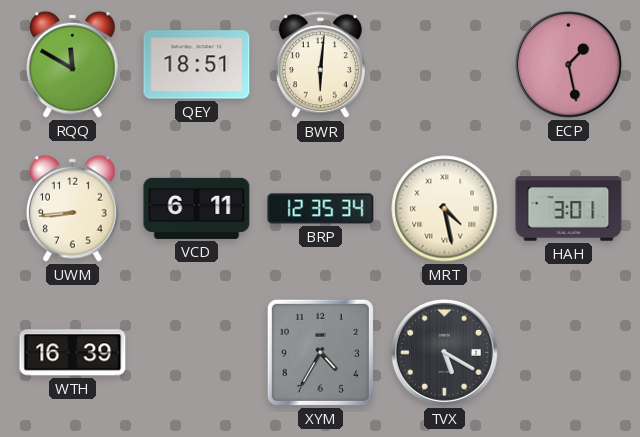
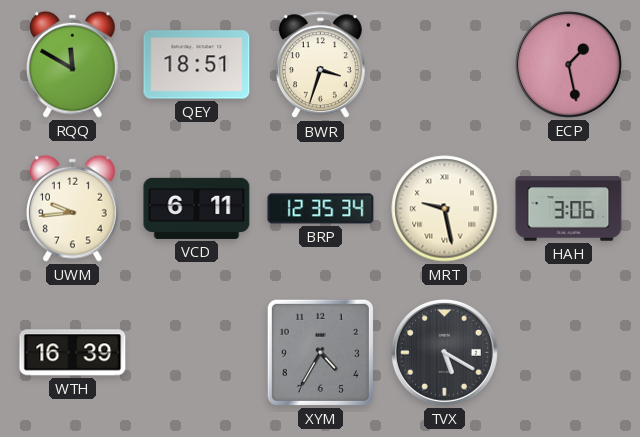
BWR: 6:01 -> 3:33 (320, 65)
UWM: 8:44 -> 9:44 (73, 208)
MRT: 4:28 -> 9:28 (445, 209)
HAH: 3:01 -> 3:06 (569, 209)
